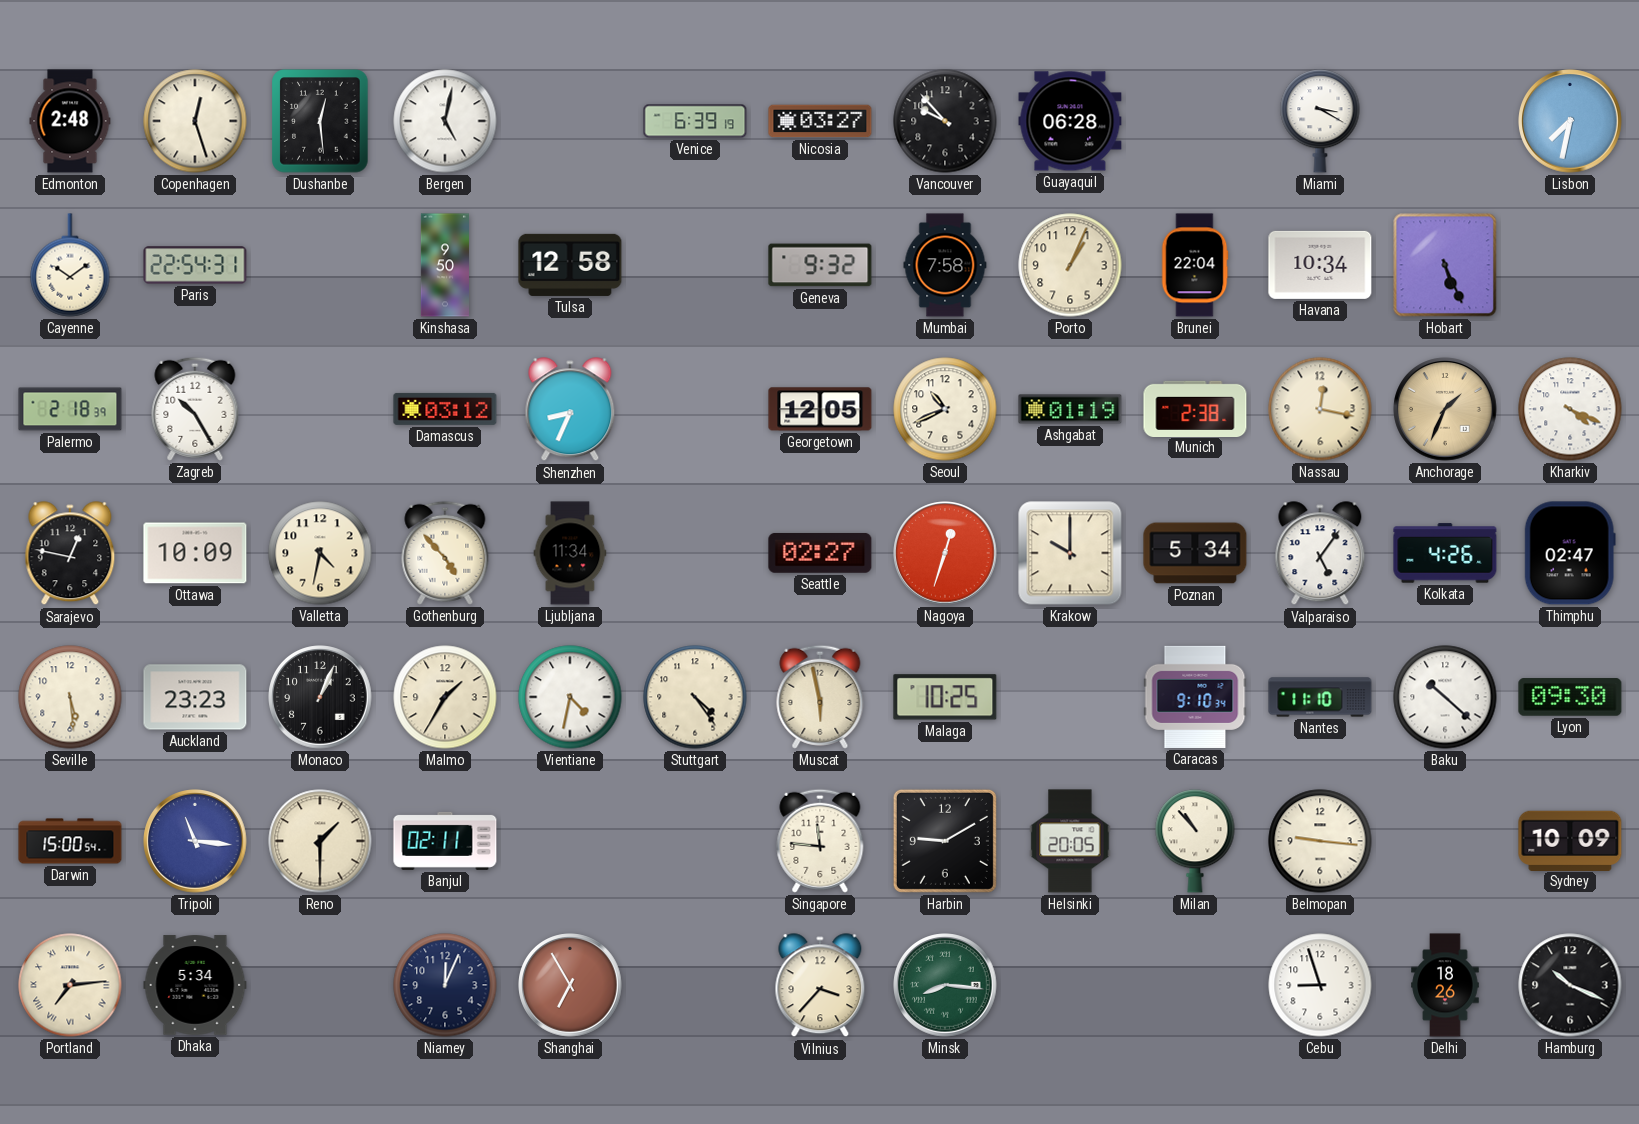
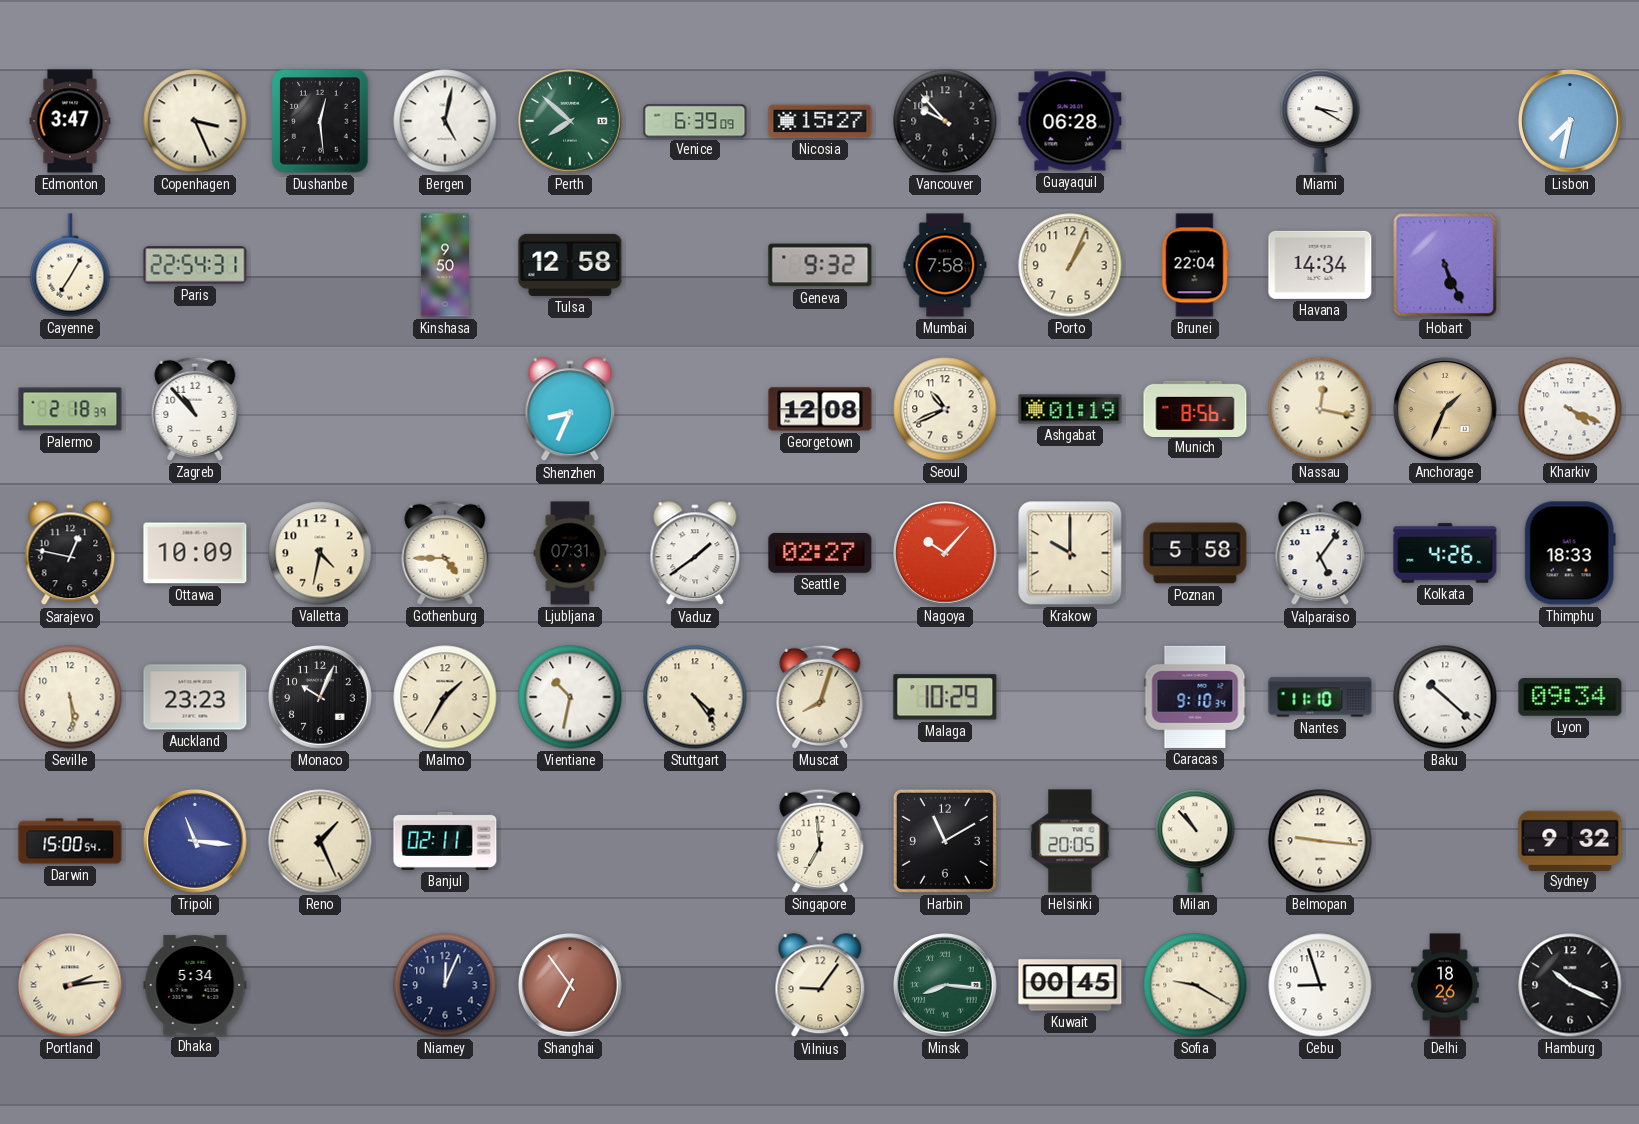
Edmonton: 2:48 -> 3:47 (70, 121)
Copenhagen: 12:27 -> 3:26 (195, 121)
Perth: none -> 7:52 (570, 121)
Venice: 6:39:19 -> 6:39:09 (695, 121)
Nicosia: 03:27 -> 15:27 (820, 121)
Cayenne: 10:09 -> 7:05 (70, 265)
Havana: 10:34 -> 14:34 (1320, 265)
Zagreb: 10:25 -> 10:53 (195, 409)
Damascus: 03:12 -> none (445, 409)
Georgetown: 12:05 -> 12:08 (820, 409)
Munich: 2:38 -> 8:56 (1195, 408)
Gothenburg: 4:53 -> 4:45 (445, 553)
Ljubljana: 11:34 -> 07:31 (570, 553)
Vaduz: none -> 1:39 (695, 554)
Nagoya: 12:33 -> 10:07 (945, 553)
Poznan: 5:34 -> 5:58 (1195, 553)
Thimphu: 02:47 -> 18:33 (1570, 553)
Monaco: 1:04 -> 10:04 (320, 697)
Vientiane: 4:32 -> 10:32 (570, 697)
Muscat: 5:58 -> 8:03 (820, 697)
Malaga: 10:25 -> 10:29 (945, 697)
Lyon: 09:30 -> 09:34 (1570, 697)
Reno: 1:30 -> 1:26 (320, 841)
Singapore: 11:46 -> 6:59 (820, 841)
Harbin: 9:10 -> 11:10 (945, 841)
Sydney: 10:09 -> 9:32 (1570, 840)
Portland: 7:14 -> 2:14 (70, 985)
Shanghai: 6:55 -> 6:54 (570, 985)
Vilnius: 3:37 -> 9:06 (820, 986)
Kuwait: none -> 00:45 (1070, 985)
Sofia: none -> 9:20 (1195, 985)
